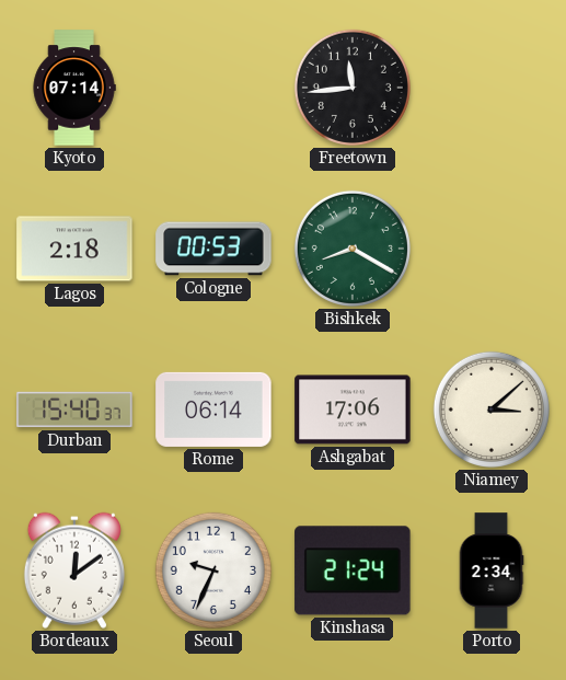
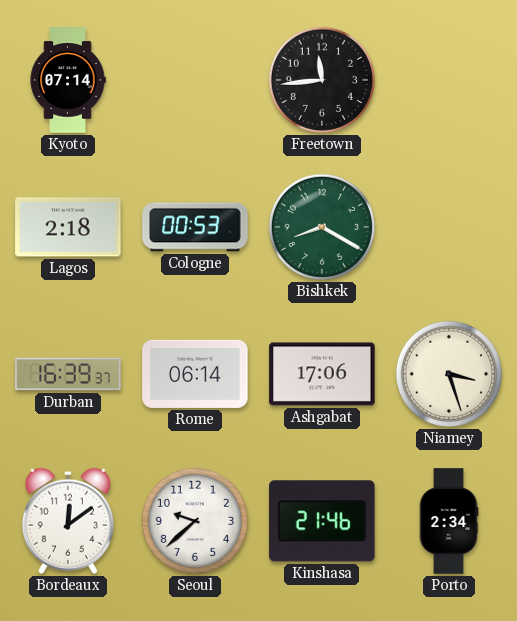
Durban: 15:40 -> 16:39 (68, 374)
Niamey: 3:08 -> 3:27 (449, 374)
Seoul: 9:34 -> 9:38 (195, 521)
Kinshasa: 21:24 -> 21:46 (322, 521)
